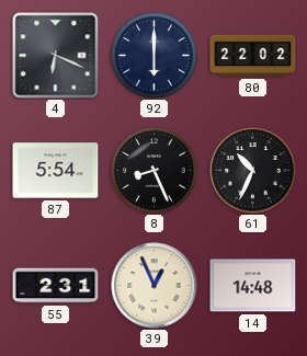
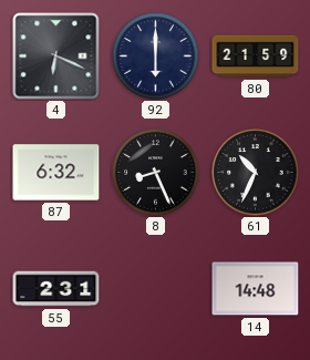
80: 22:02 -> 21:59 (256, 56)
87: 5:54 -> 6:32 (56, 173)
39: 12:56 -> none (155, 286)
